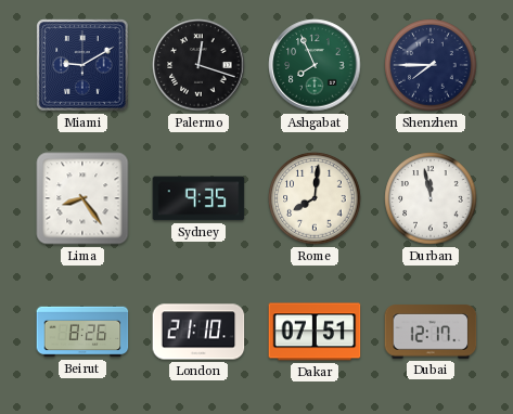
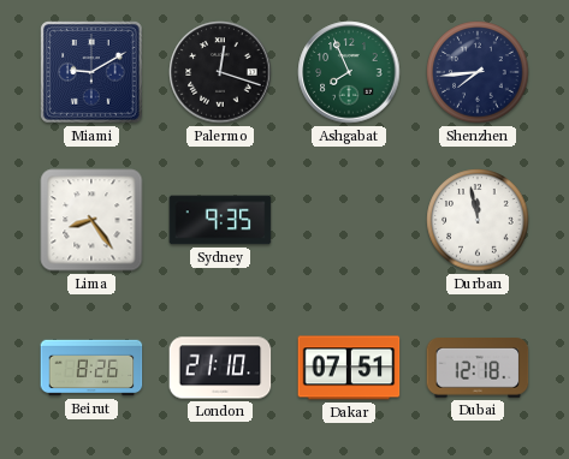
Shenzhen: 7:45 -> 7:44 (478, 72)
Rome: 8:01 -> none (315, 198)
Dubai: 12:17 -> 12:18 (478, 368)
